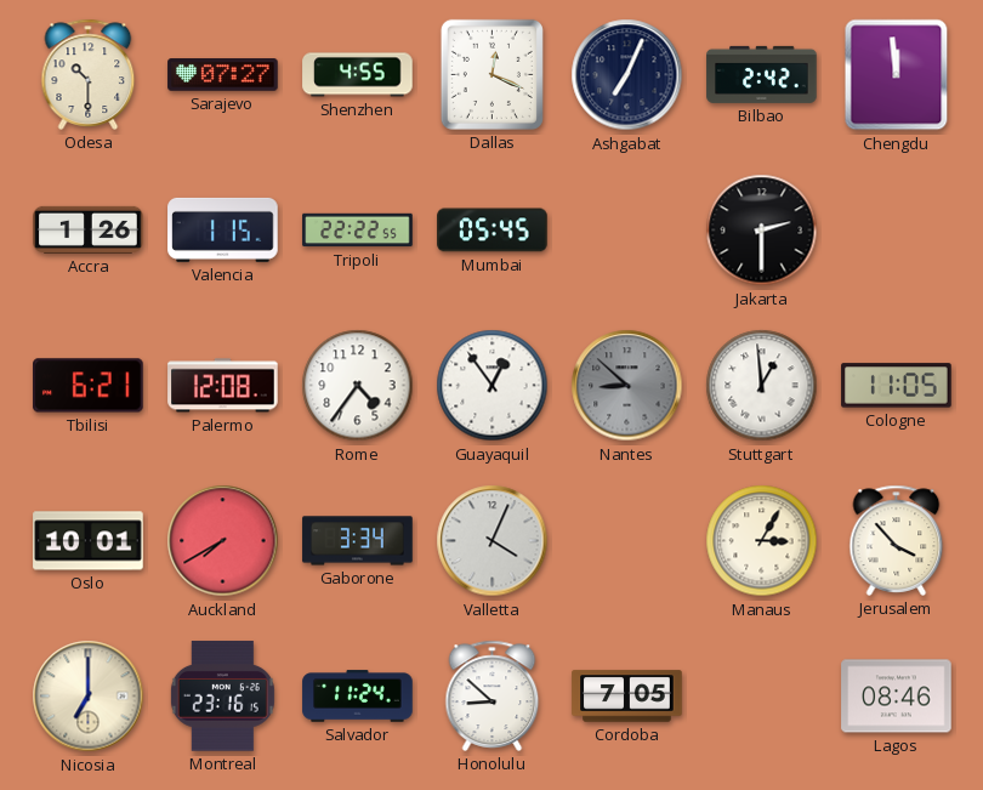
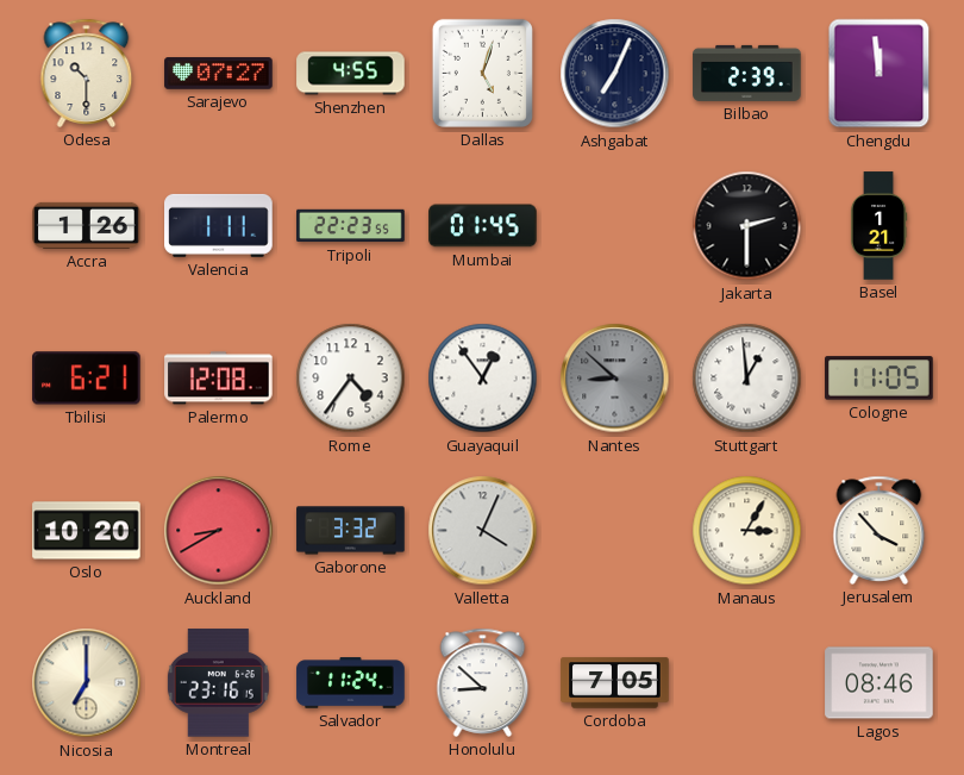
Dallas: 12:19 -> 5:03 (482, 73)
Bilbao: 2:42 -> 2:39 (747, 73)
Valencia: 1:15 -> 1:11 (219, 225)
Tripoli: 22:22 -> 22:23 (351, 226)
Mumbai: 05:45 -> 01:45 (483, 226)
Basel: none -> 1:21 (878, 226)
Oslo: 10:01 -> 10:20 (87, 531)
Auckland: 7:40 -> 8:40 (219, 531)
Gaborone: 3:34 -> 3:32 (351, 531)
